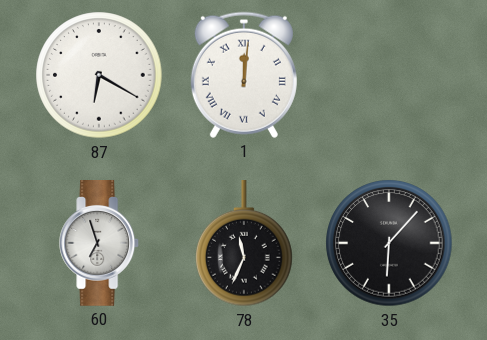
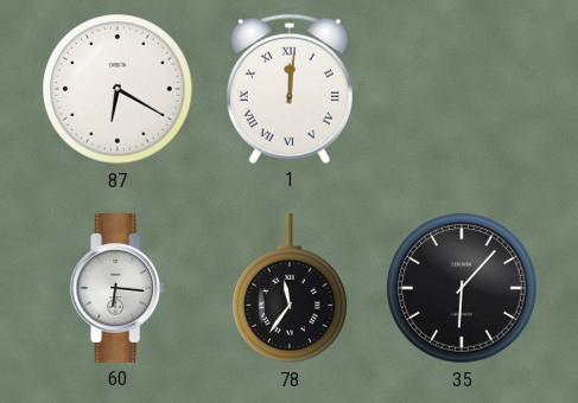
60: 6:57 -> 6:16 (119, 289)
78: 11:34 -> 11:36 (290, 289)
